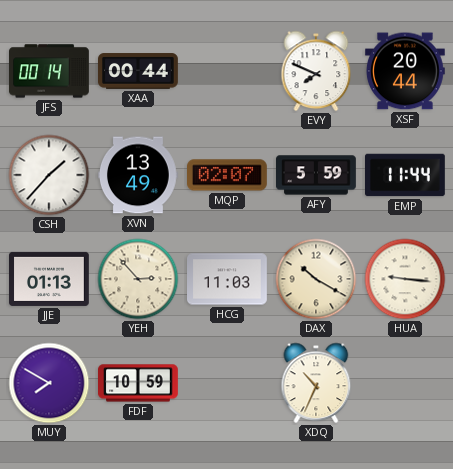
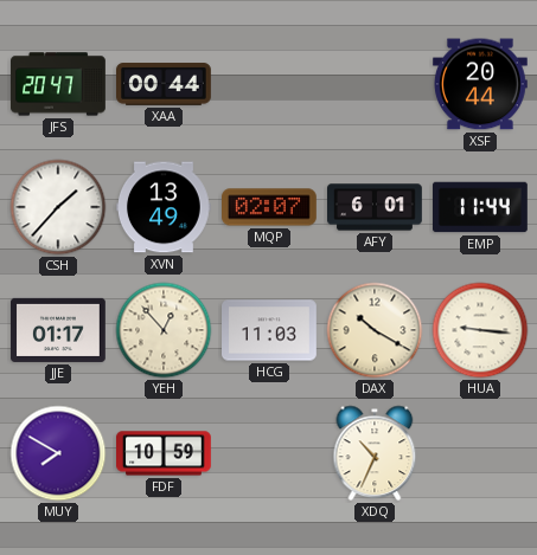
JFS: 00:14 -> 20:47 (59, 84)
EVY: 7:49 -> none (316, 71)
AFY: 5:59 -> 6:01 (376, 207)
JJE: 01:13 -> 01:17 (59, 330)
YEH: 2:53 -> 12:53 (164, 330)
